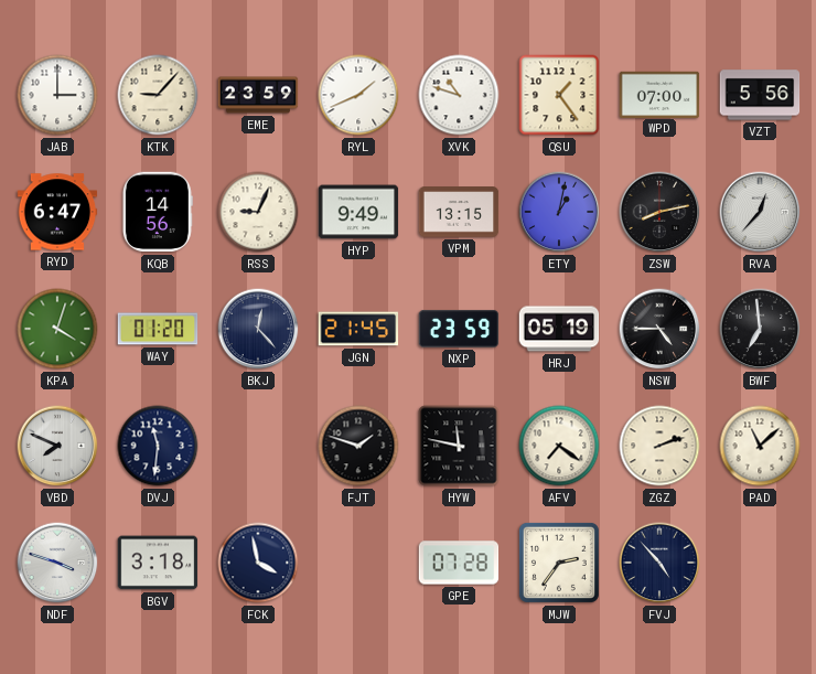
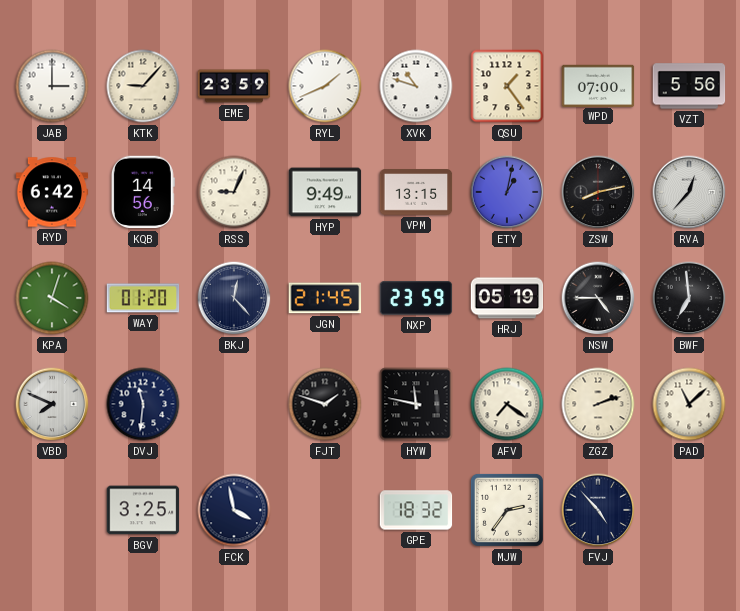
RYD: 6:47 -> 6:42 (52, 192)
NDF: 3:48 -> none (57, 563)
BGV: 3:18 -> 3:25 (143, 510)
GPE: 07:28 -> 18:32 (416, 510)
